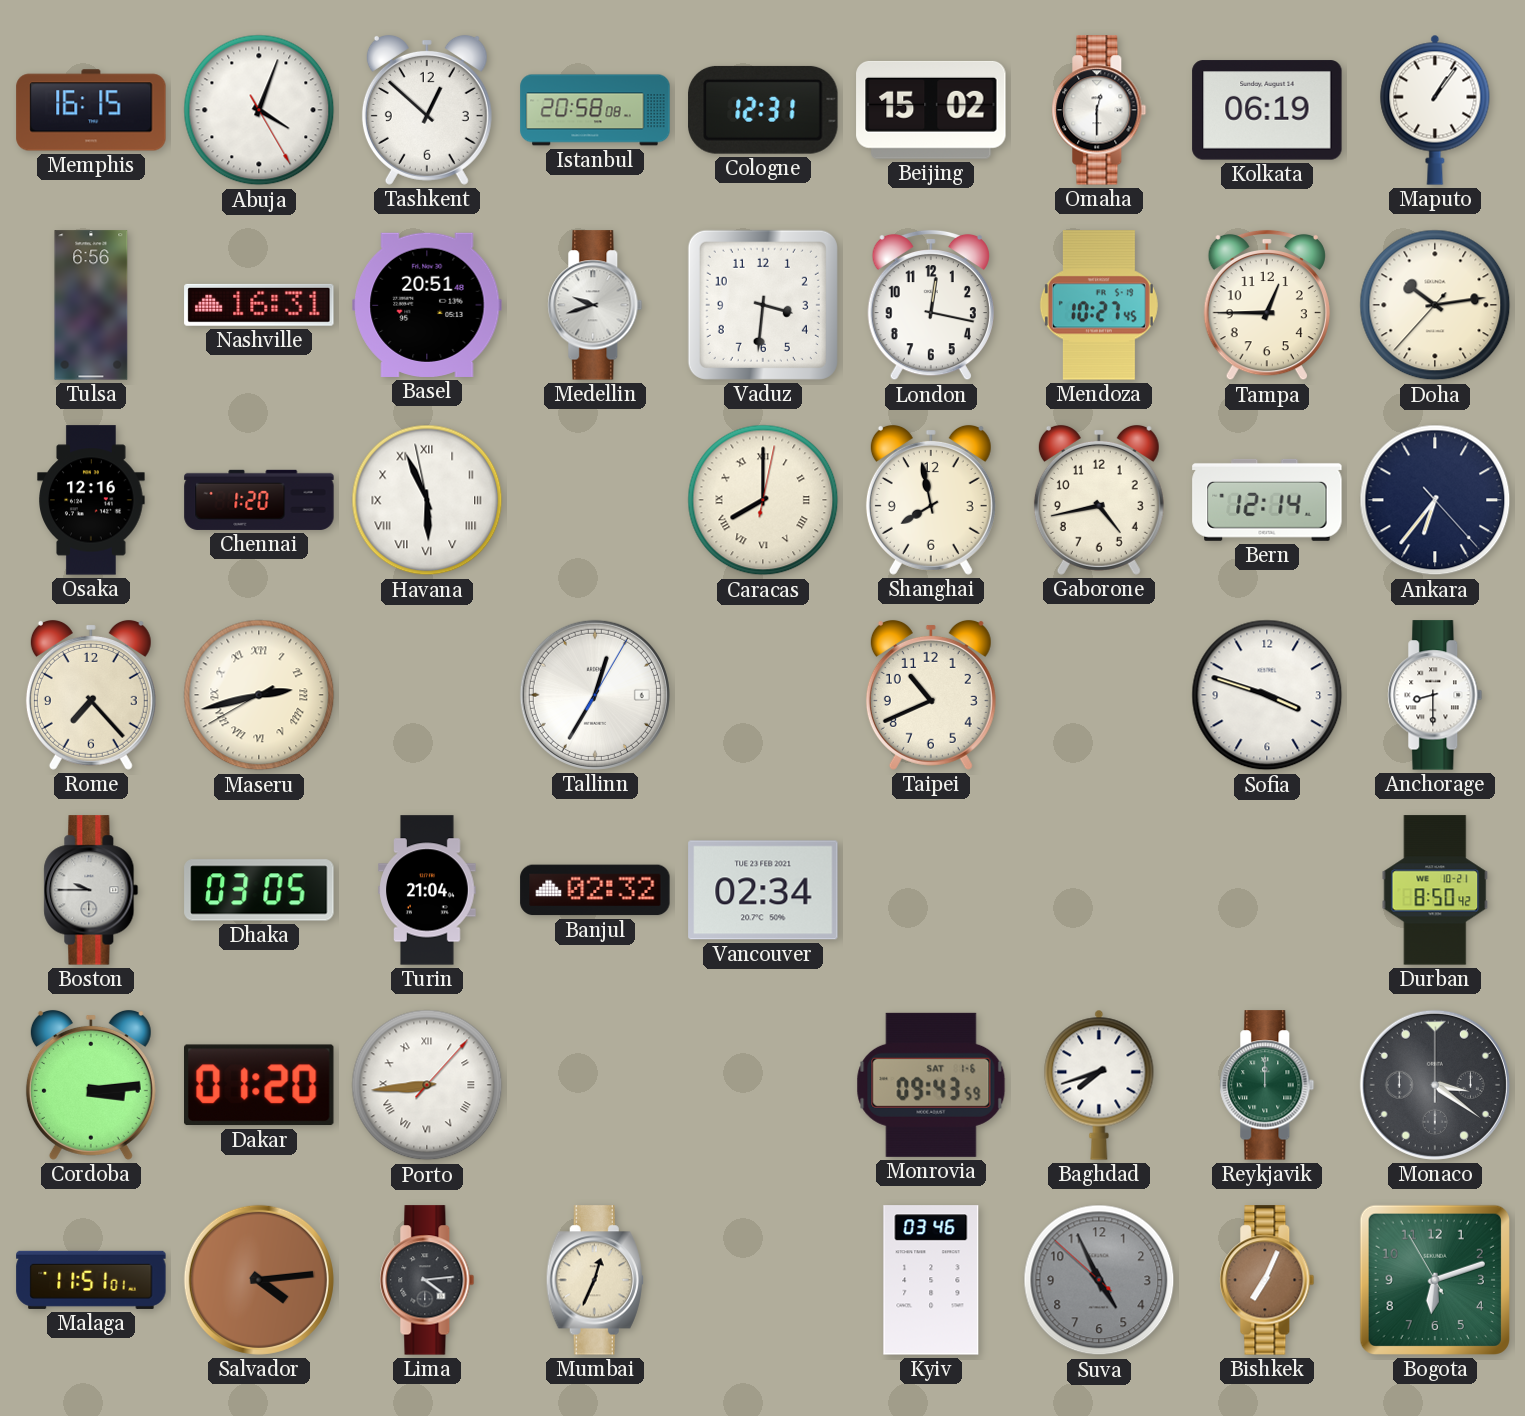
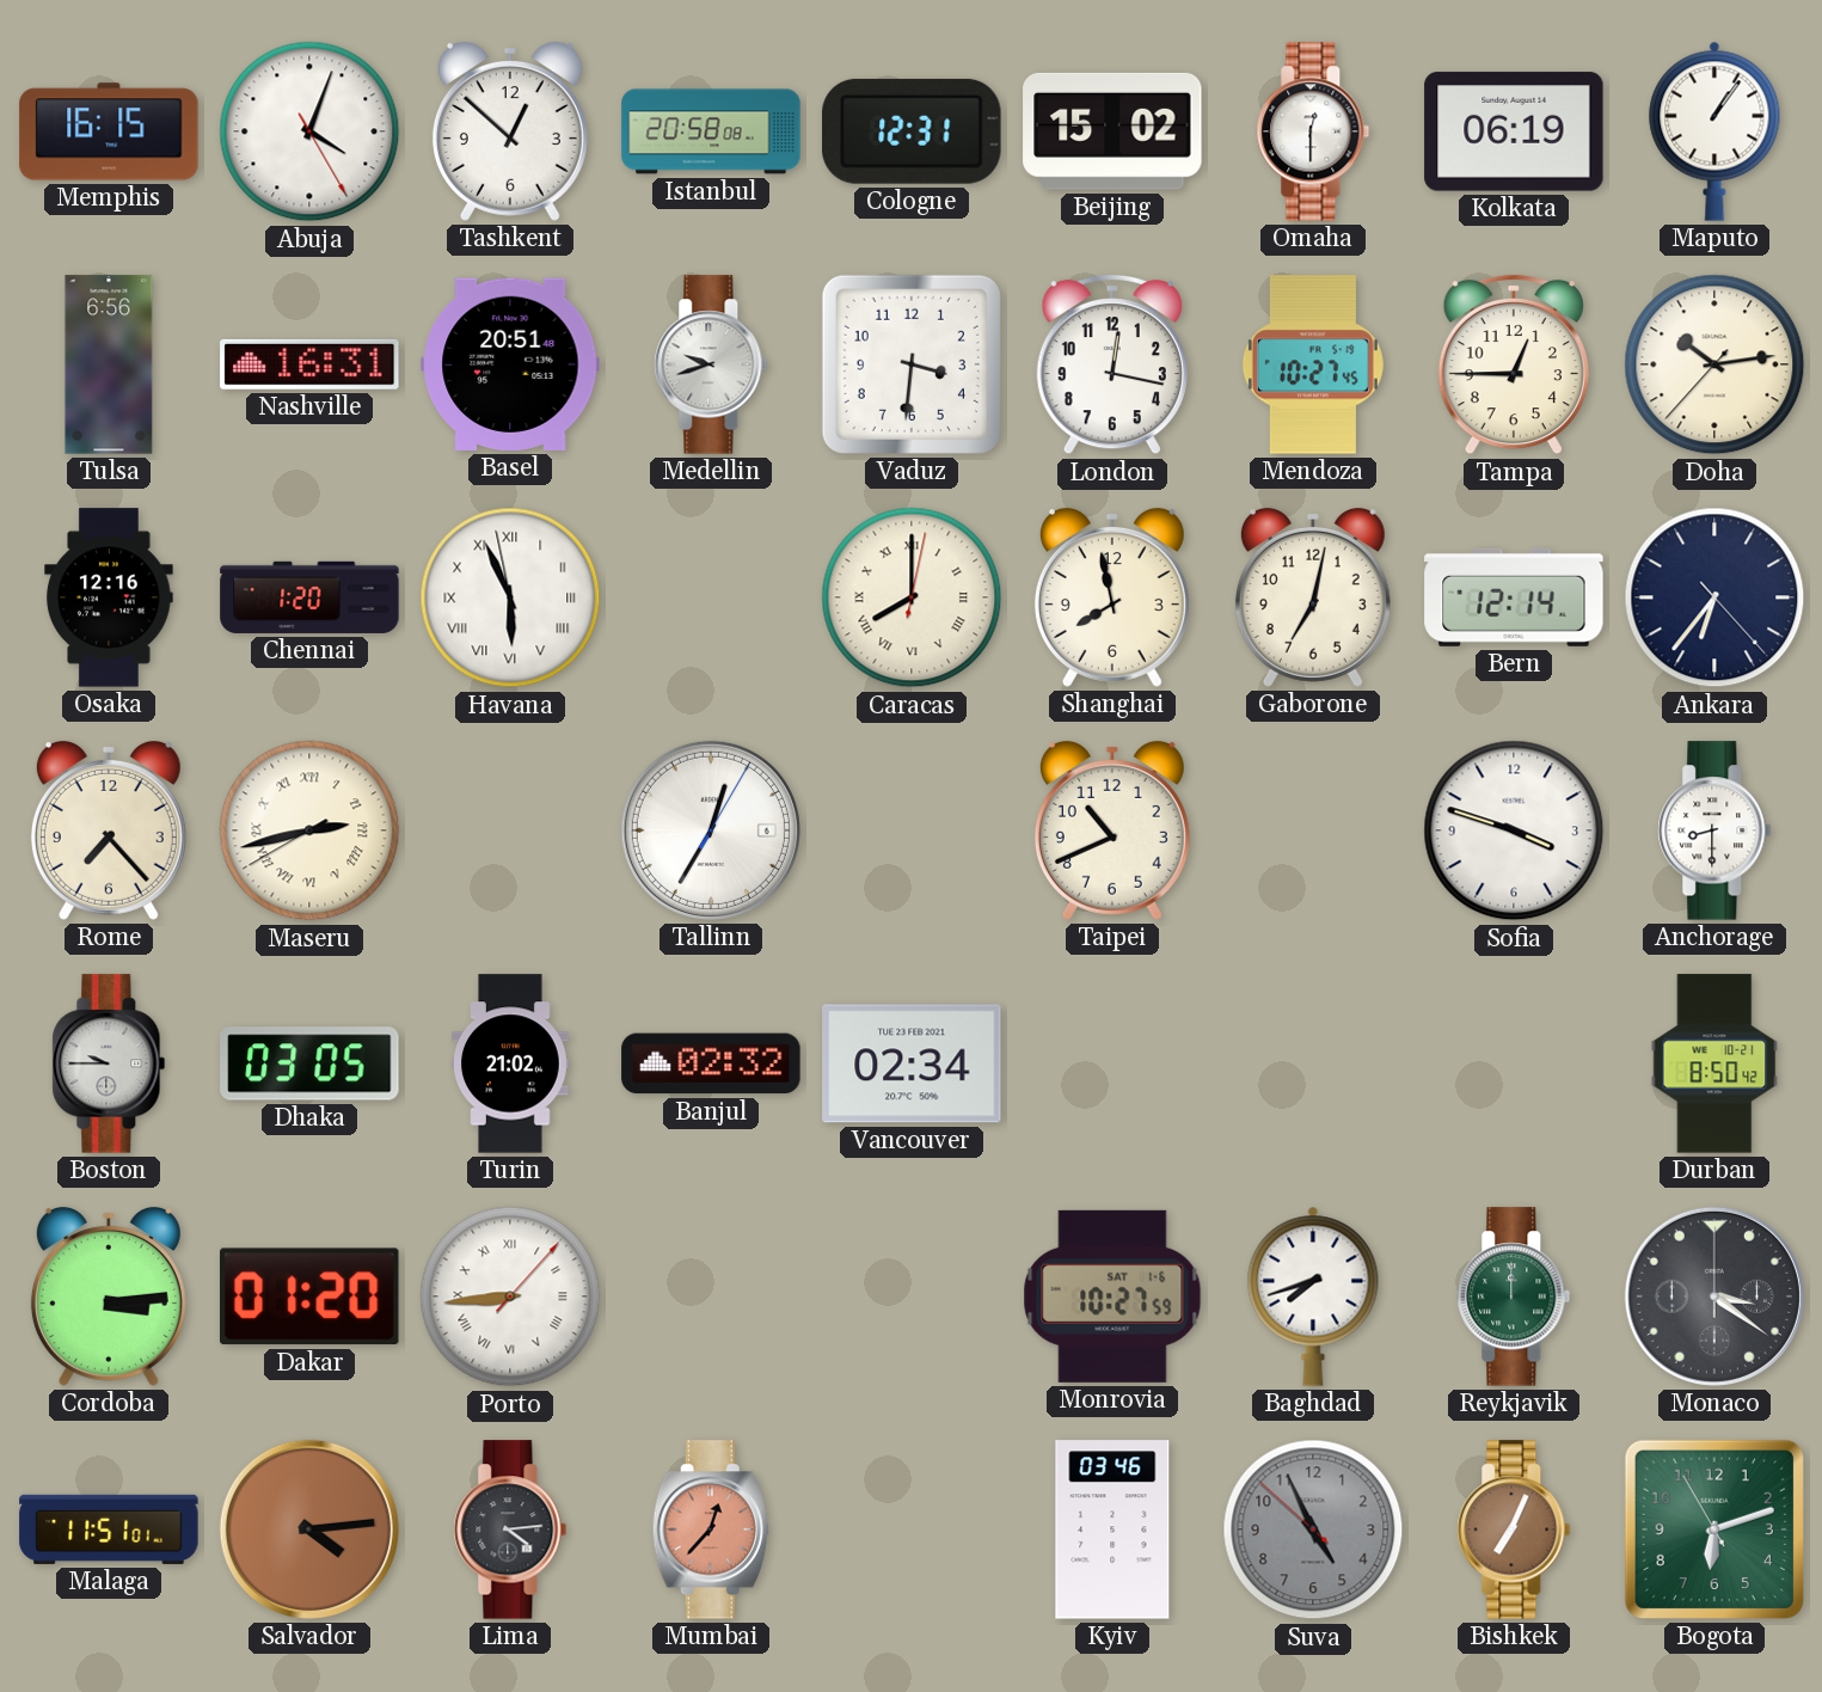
Gaborone: 4:43 -> 7:02 (1313, 597)
Turin: 21:04 -> 21:02 (510, 1063)
Monrovia: 09:43 -> 10:27 (1112, 1296)
Mumbai: 12:34 -> 12:37 (711, 1529)
Mumbai dial: cream -> salmon (711, 1529)
